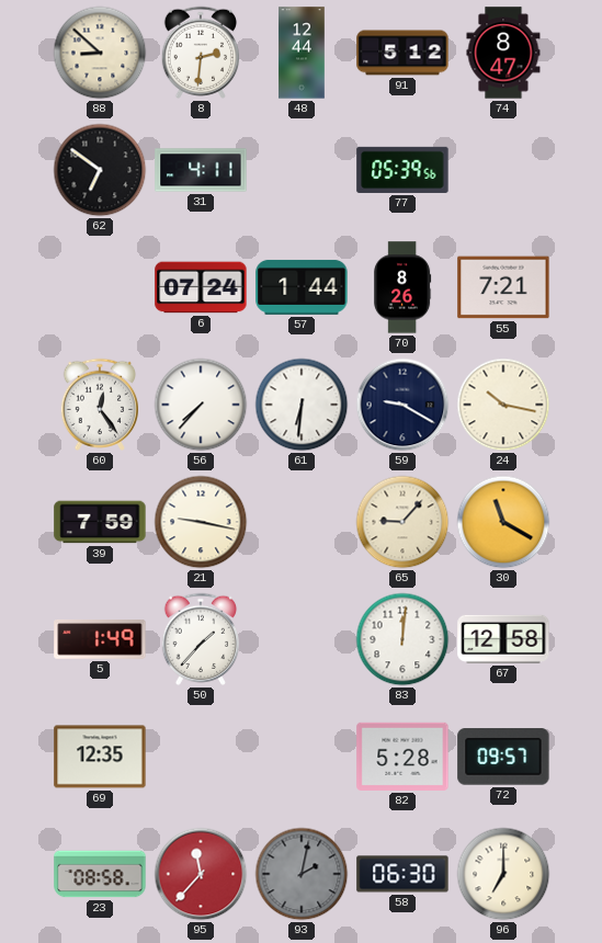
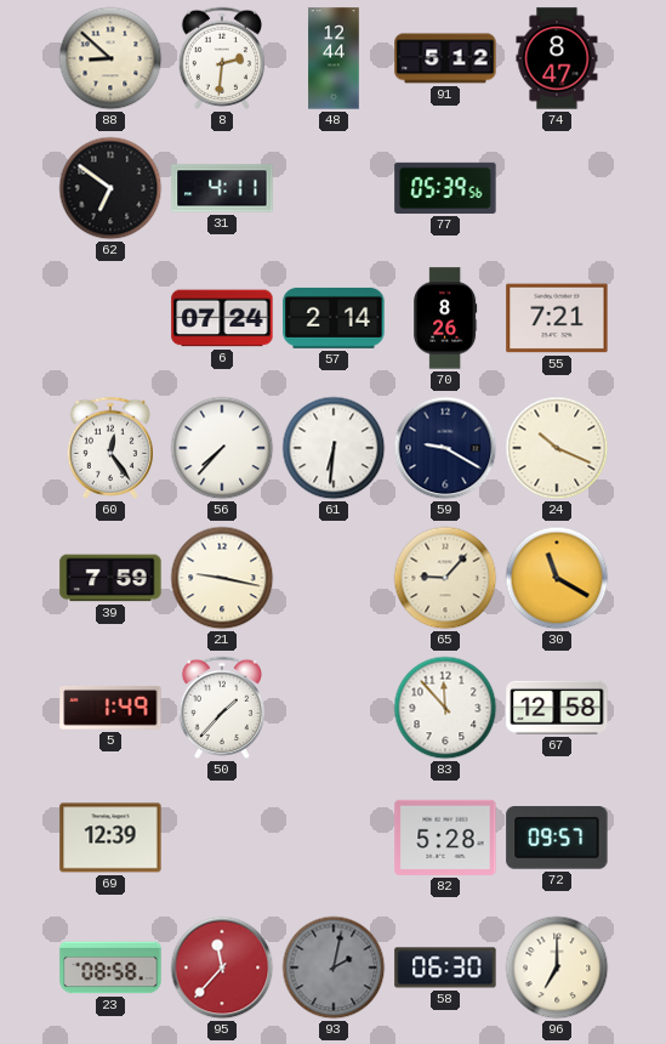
57: 1:44 -> 2:14 (334, 318)
24: 10:17 -> 10:19 (557, 448)
83: 12:01 -> 11:53 (445, 708)
69: 12:35 -> 12:39 (110, 838)
